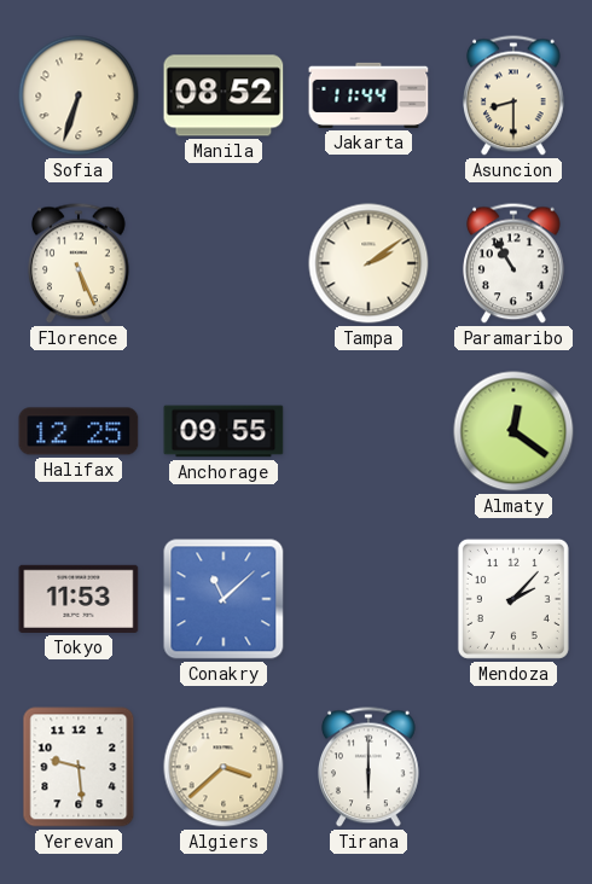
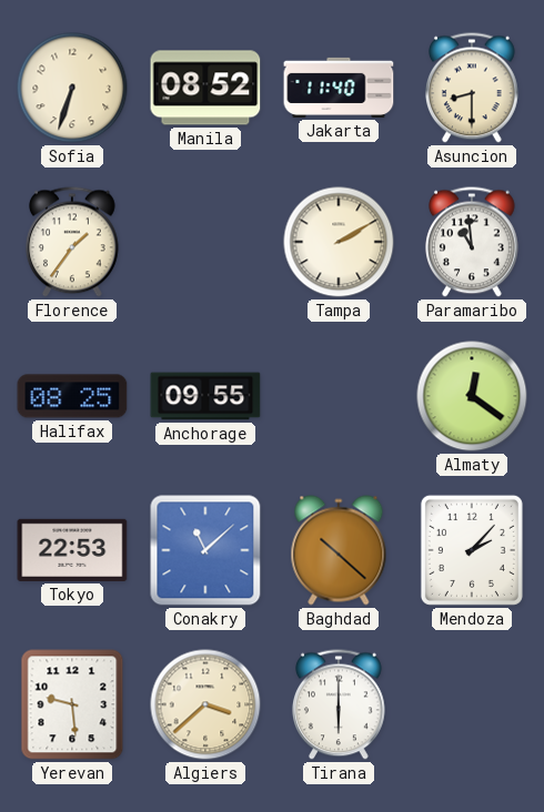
Jakarta: 11:44 -> 11:40 (339, 88)
Florence: 5:26 -> 1:36 (73, 242)
Tampa: 2:09 -> 2:10 (339, 242)
Paramaribo: 10:55 -> 10:59 (473, 242)
Halifax: 12:25 -> 08:25 (72, 396)
Tokyo: 11:53 -> 22:53 (72, 550)
Baghdad: none -> 10:22 (339, 550)
